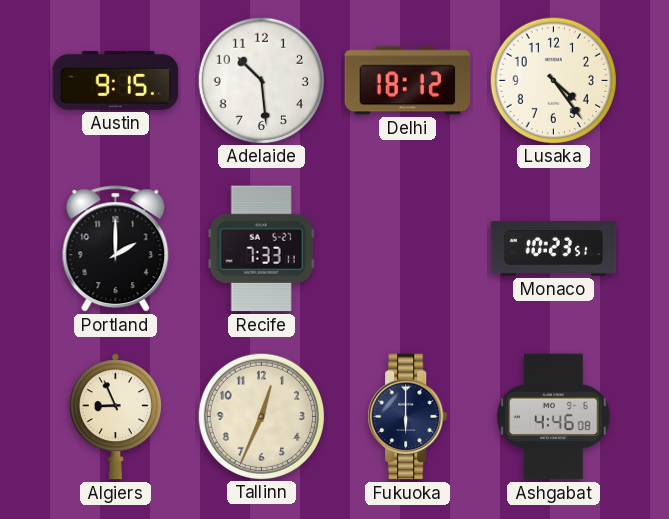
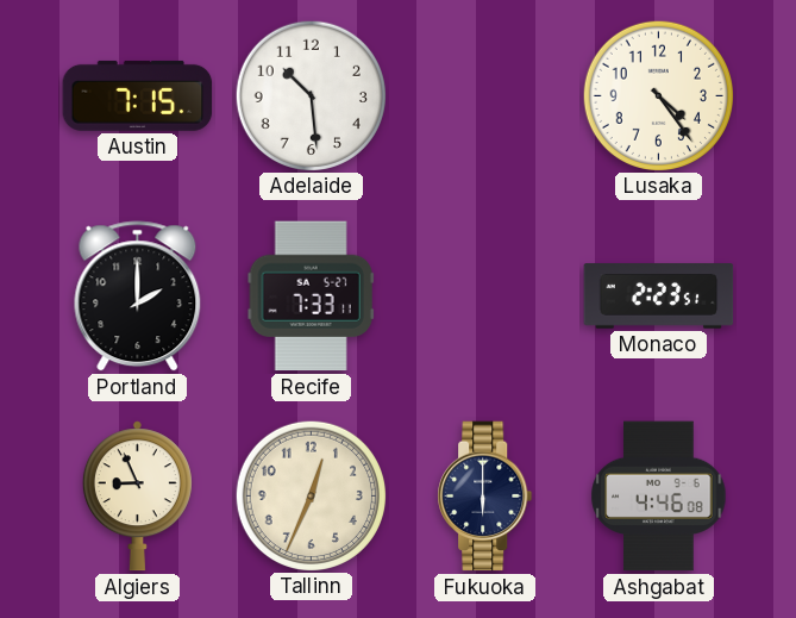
Austin: 9:15 -> 7:15 (138, 95)
Delhi: 18:12 -> none (408, 81)
Monaco: 10:23 -> 2:23 (659, 296)
